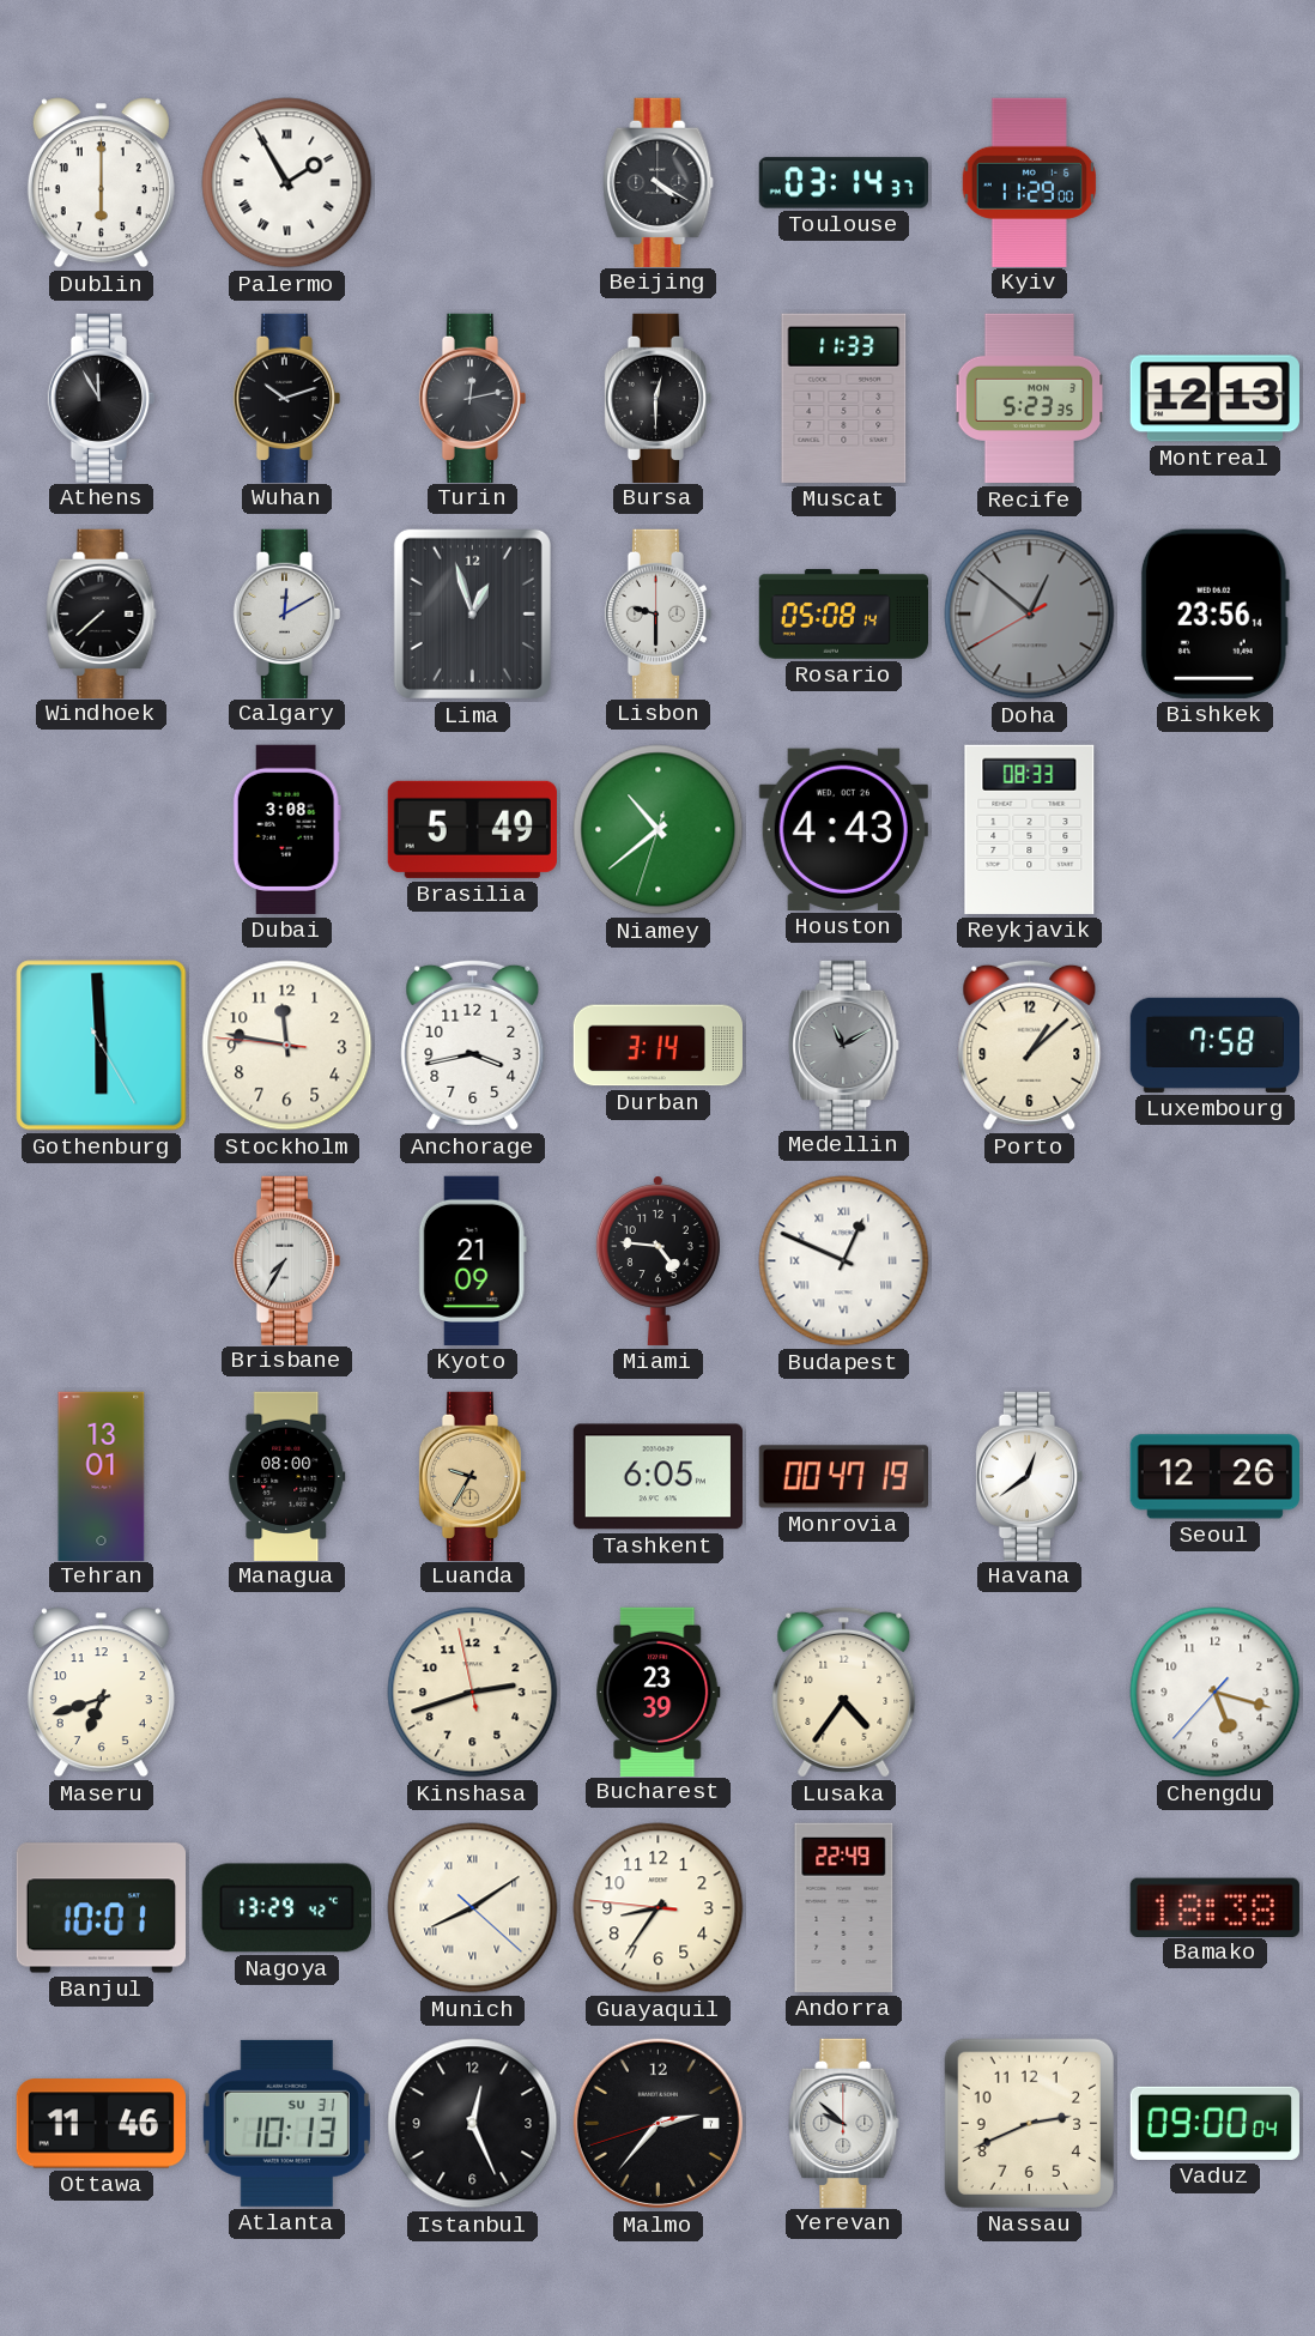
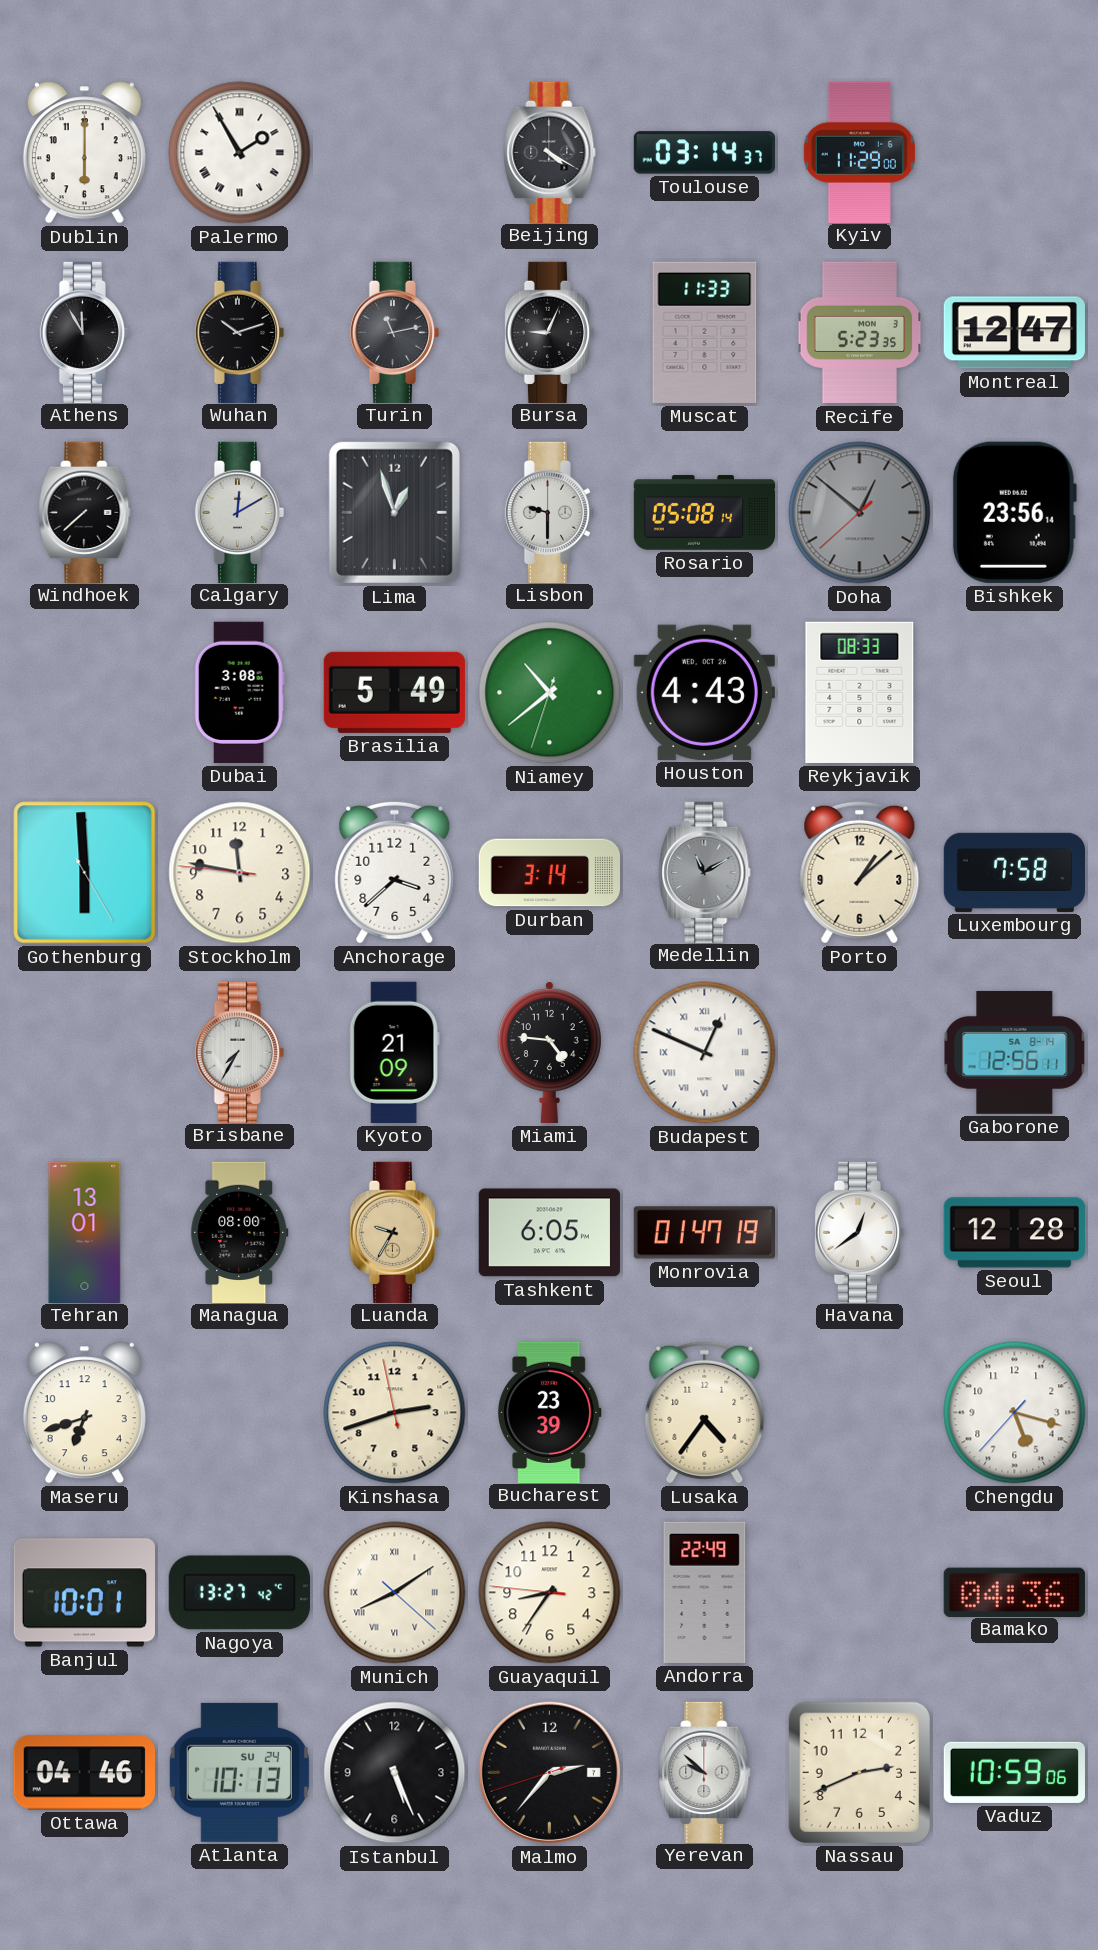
Turin: 12:13 -> 11:13 (394, 332)
Bursa: 12:30 -> 9:04 (549, 332)
Montreal: 12:13 -> 12:47 (1014, 333)
Doha: 12:51:40 -> 12:51:38 (860, 513)
Anchorage: 3:43 -> 3:38 (395, 872)
Gaborone: none -> 12:56 (1015, 1052)
Monrovia: 00:47 -> 01:47 (704, 1233)
Seoul: 12:26 -> 12:28 (1014, 1233)
Nagoya: 13:29 -> 13:27 (239, 1593)
Bamako: 18:38 -> 04:36 (1014, 1592)
Ottawa: 11:46 -> 04:46 (84, 1773)
Atlanta date: SU 31 -> SU 24 (239, 1772)
Istanbul: 12:26 -> 5:26 (395, 1773)
Vaduz: 09:00 -> 10:59 (1014, 1772)
